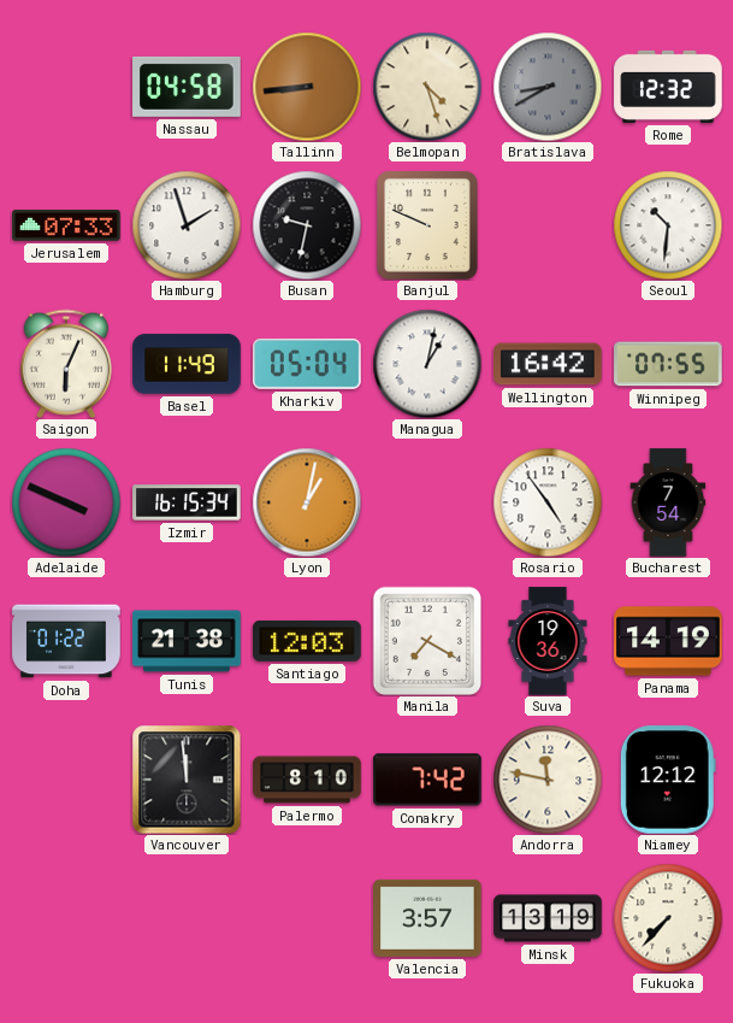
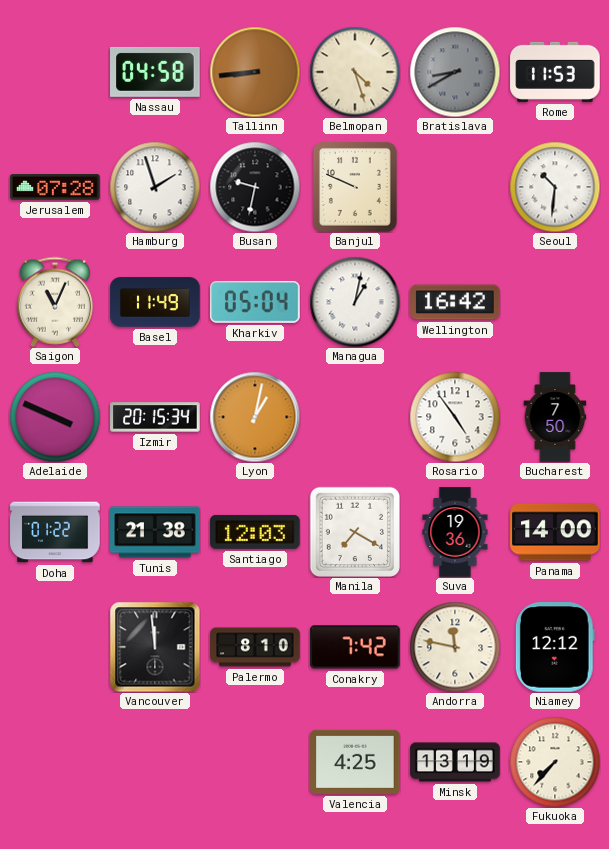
Rome: 12:32 -> 11:53 (555, 72)
Jerusalem: 07:33 -> 07:28 (55, 187)
Saigon: 6:04 -> 11:04 (55, 302)
Winnipeg: 07:55 -> none (668, 364)
Izmir: 16:15 -> 20:15 (155, 417)
Bucharest: 7:54 -> 7:50 (555, 417)
Panama: 14:19 -> 14:00 (555, 532)
Valencia: 3:57 -> 4:25 (355, 762)
